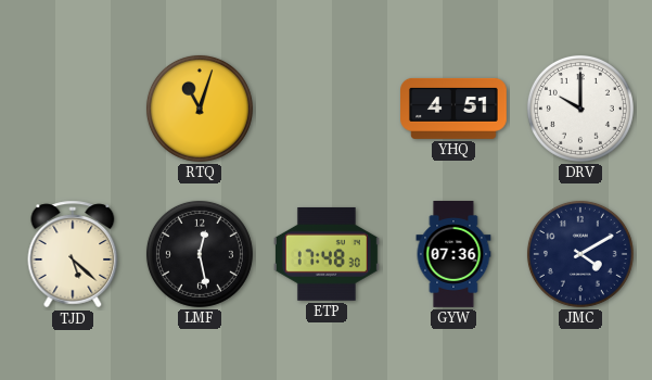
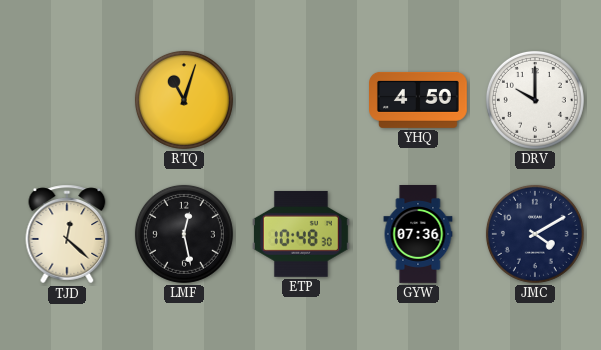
YHQ: 4:51 -> 4:50 (419, 100)
TJD: 5:22 -> 12:22 (67, 234)
ETP: 17:48 -> 10:48 (301, 234)
